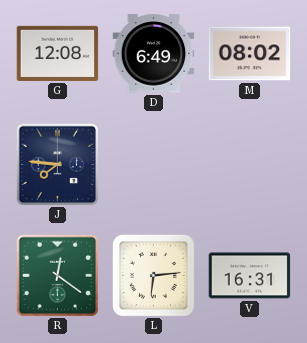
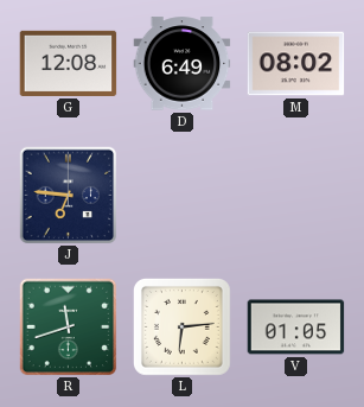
J: 7:46 -> 6:46 (68, 195)
R: 12:21 -> 11:42 (68, 326)
V: 16:31 -> 01:05 (296, 327)
